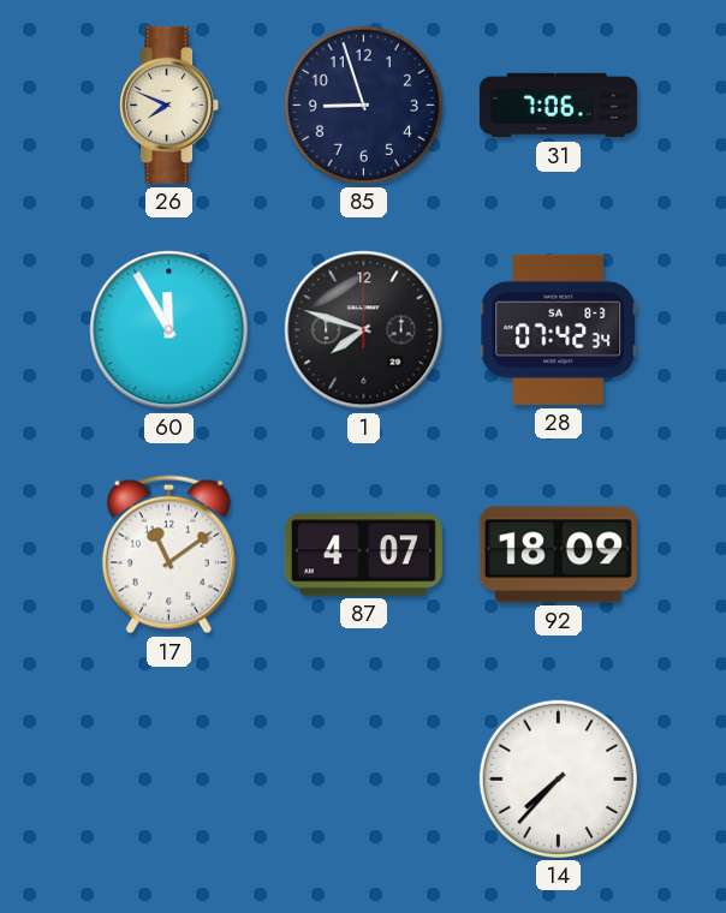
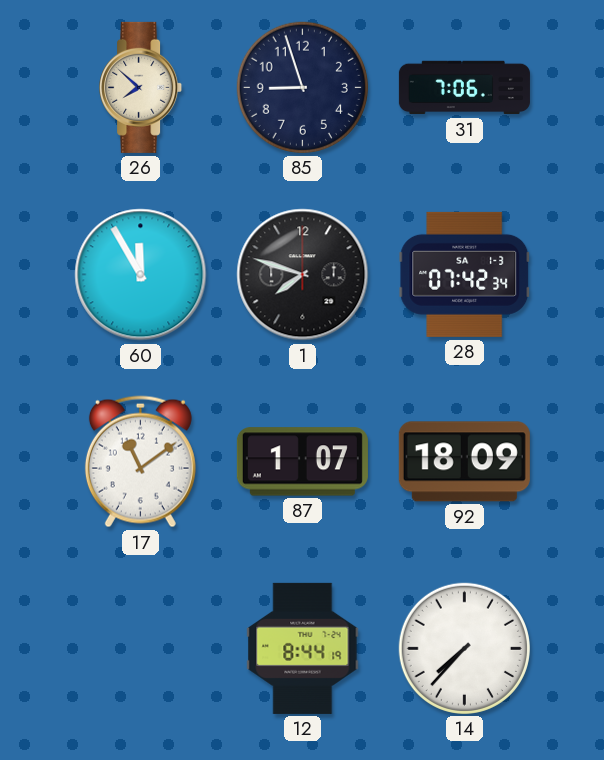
26: 7:49 -> 7:52 (141, 87)
28 date: SA 8-3 -> SA 1-3 (465, 274)
87: 4:07 -> 1:07 (302, 462)
12: none -> 8:44 (303, 648)
